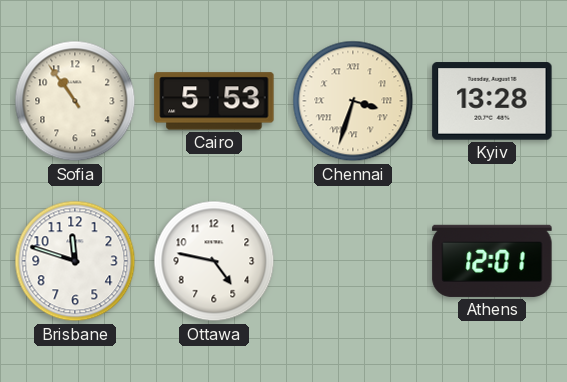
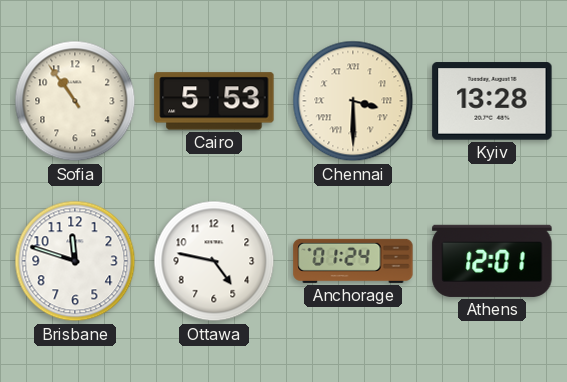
Chennai: 3:33 -> 3:30 (353, 101)
Anchorage: none -> 01:24 (353, 261)
